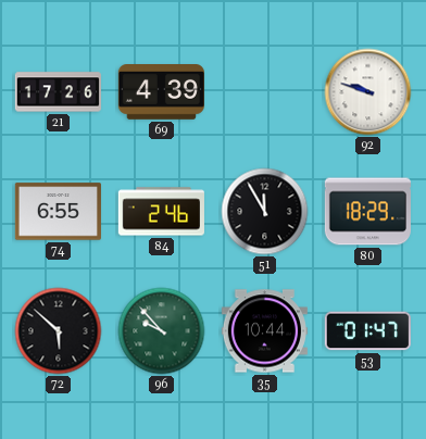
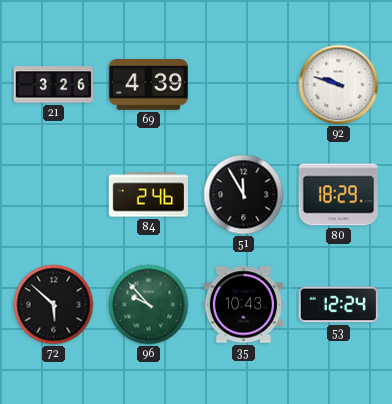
21: 17:26 -> 3:26 (53, 85)
74: 6:55 -> none (58, 212)
35: 10:44 -> 10:43 (243, 305)
53: 01:47 -> 12:24 (338, 305)
